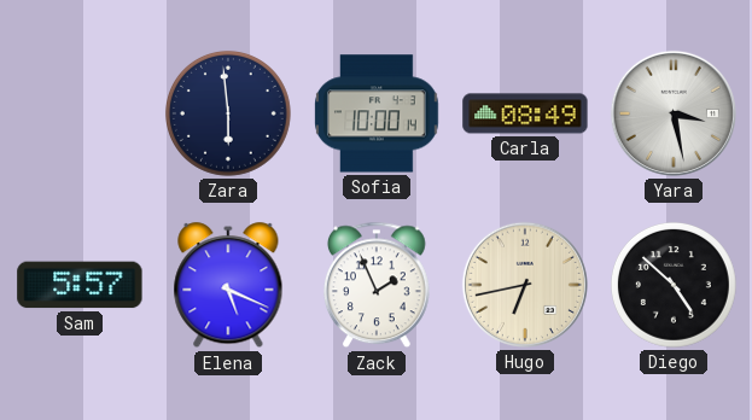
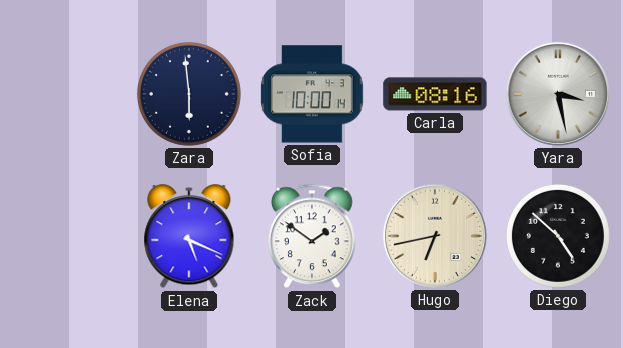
Carla: 08:49 -> 08:16 (435, 94)
Sam: 5:57 -> none (80, 285)
Zack: 1:56 -> 1:51 (312, 236)
